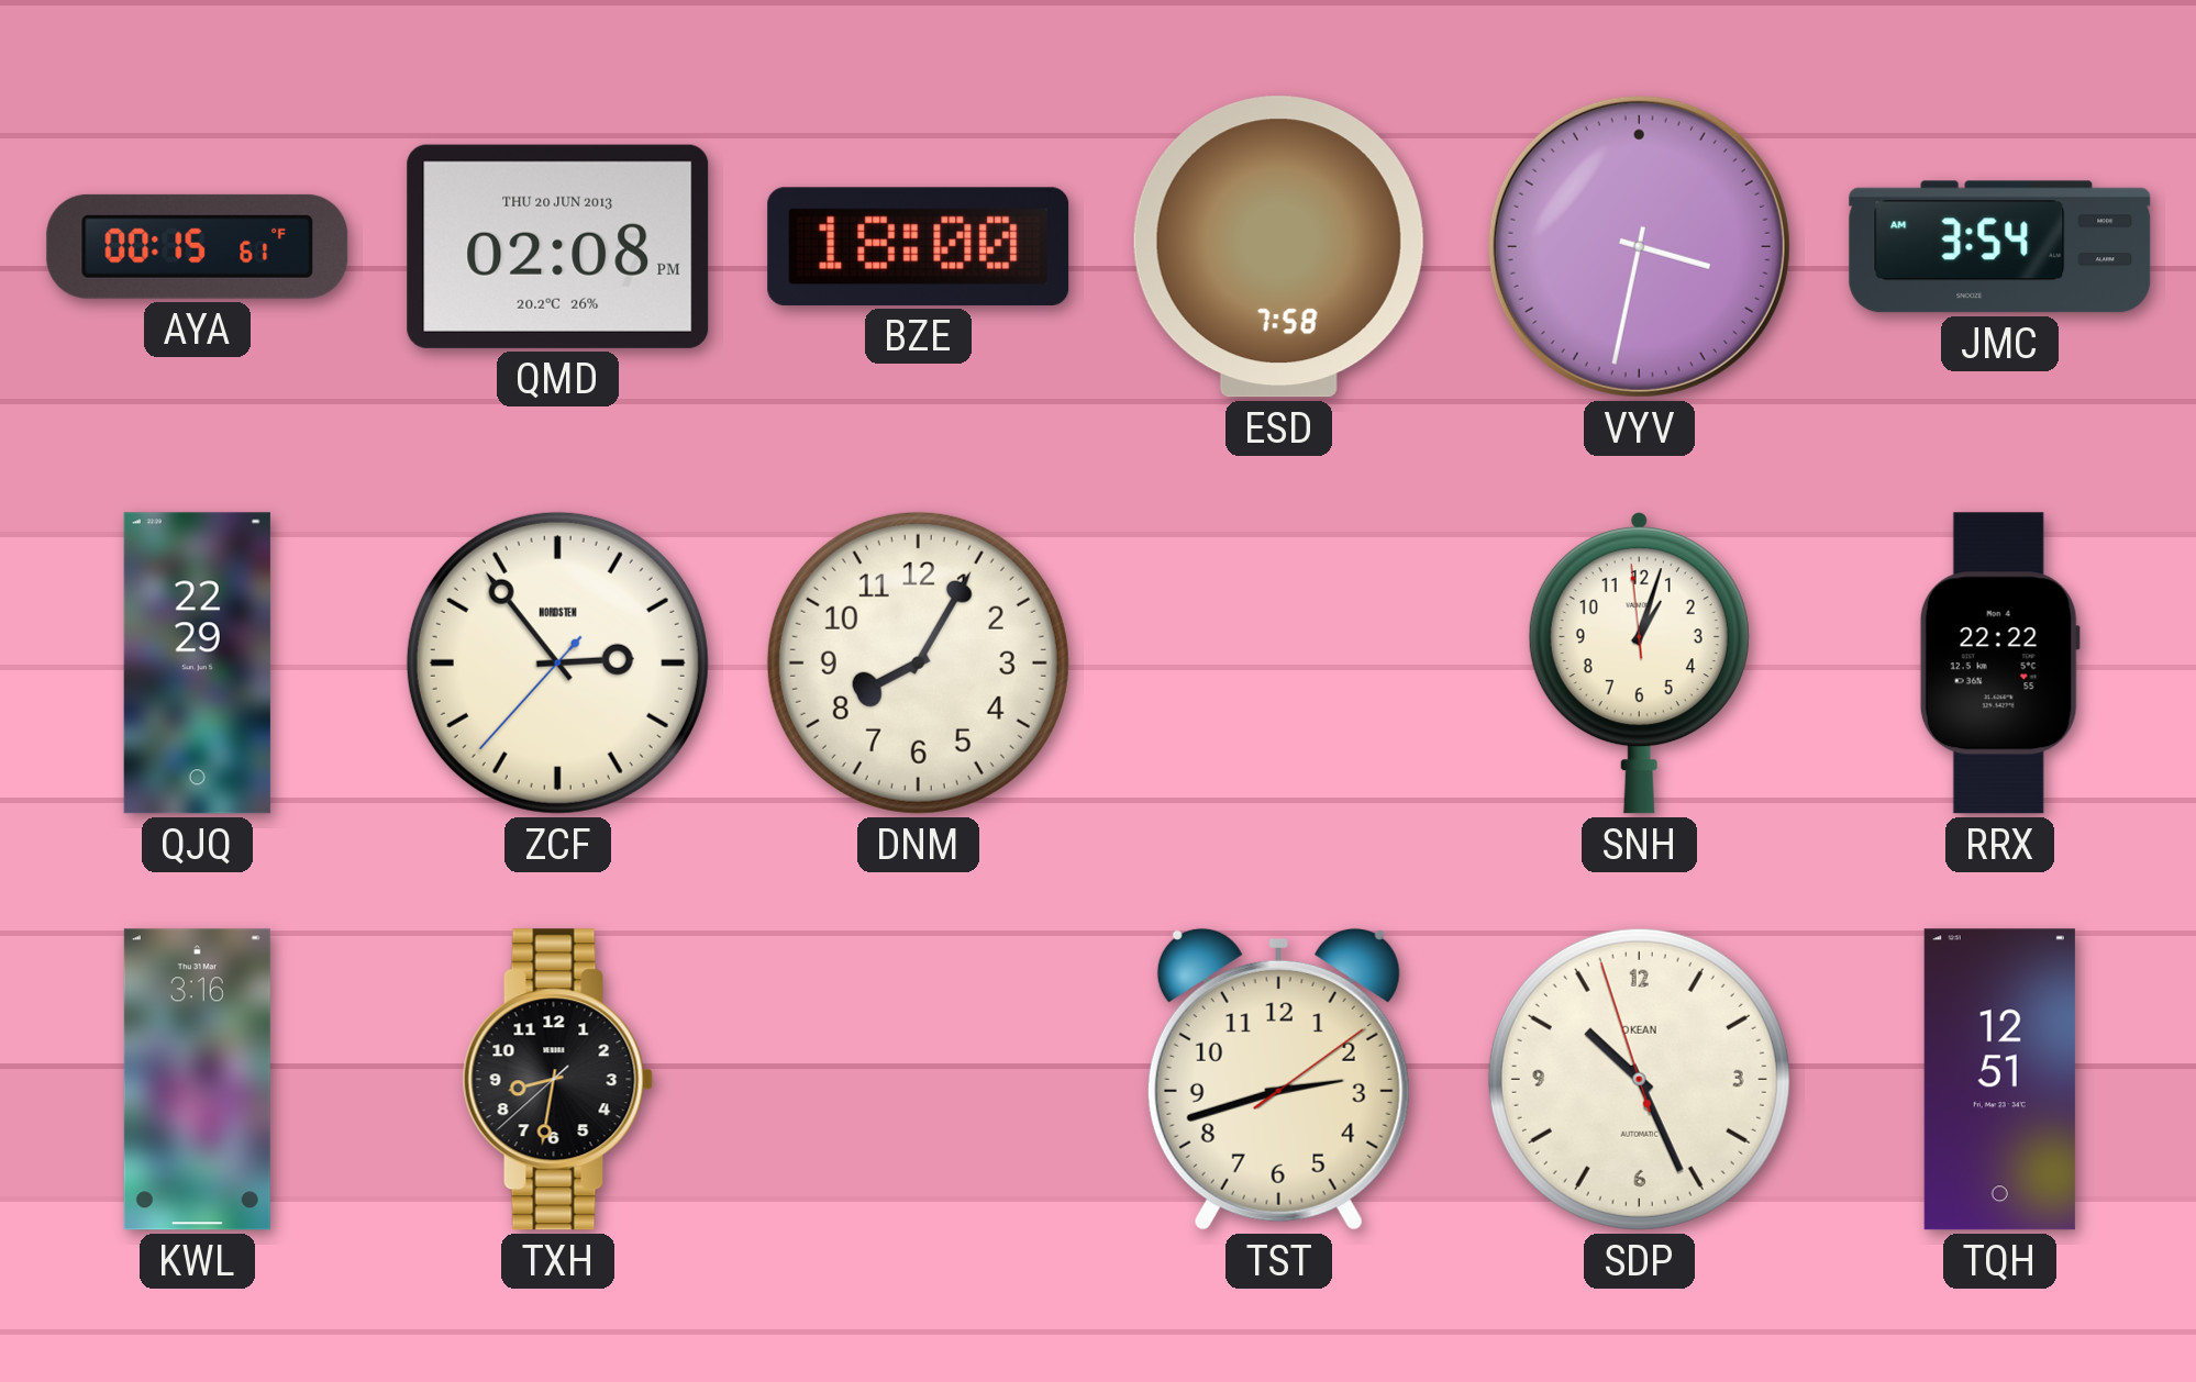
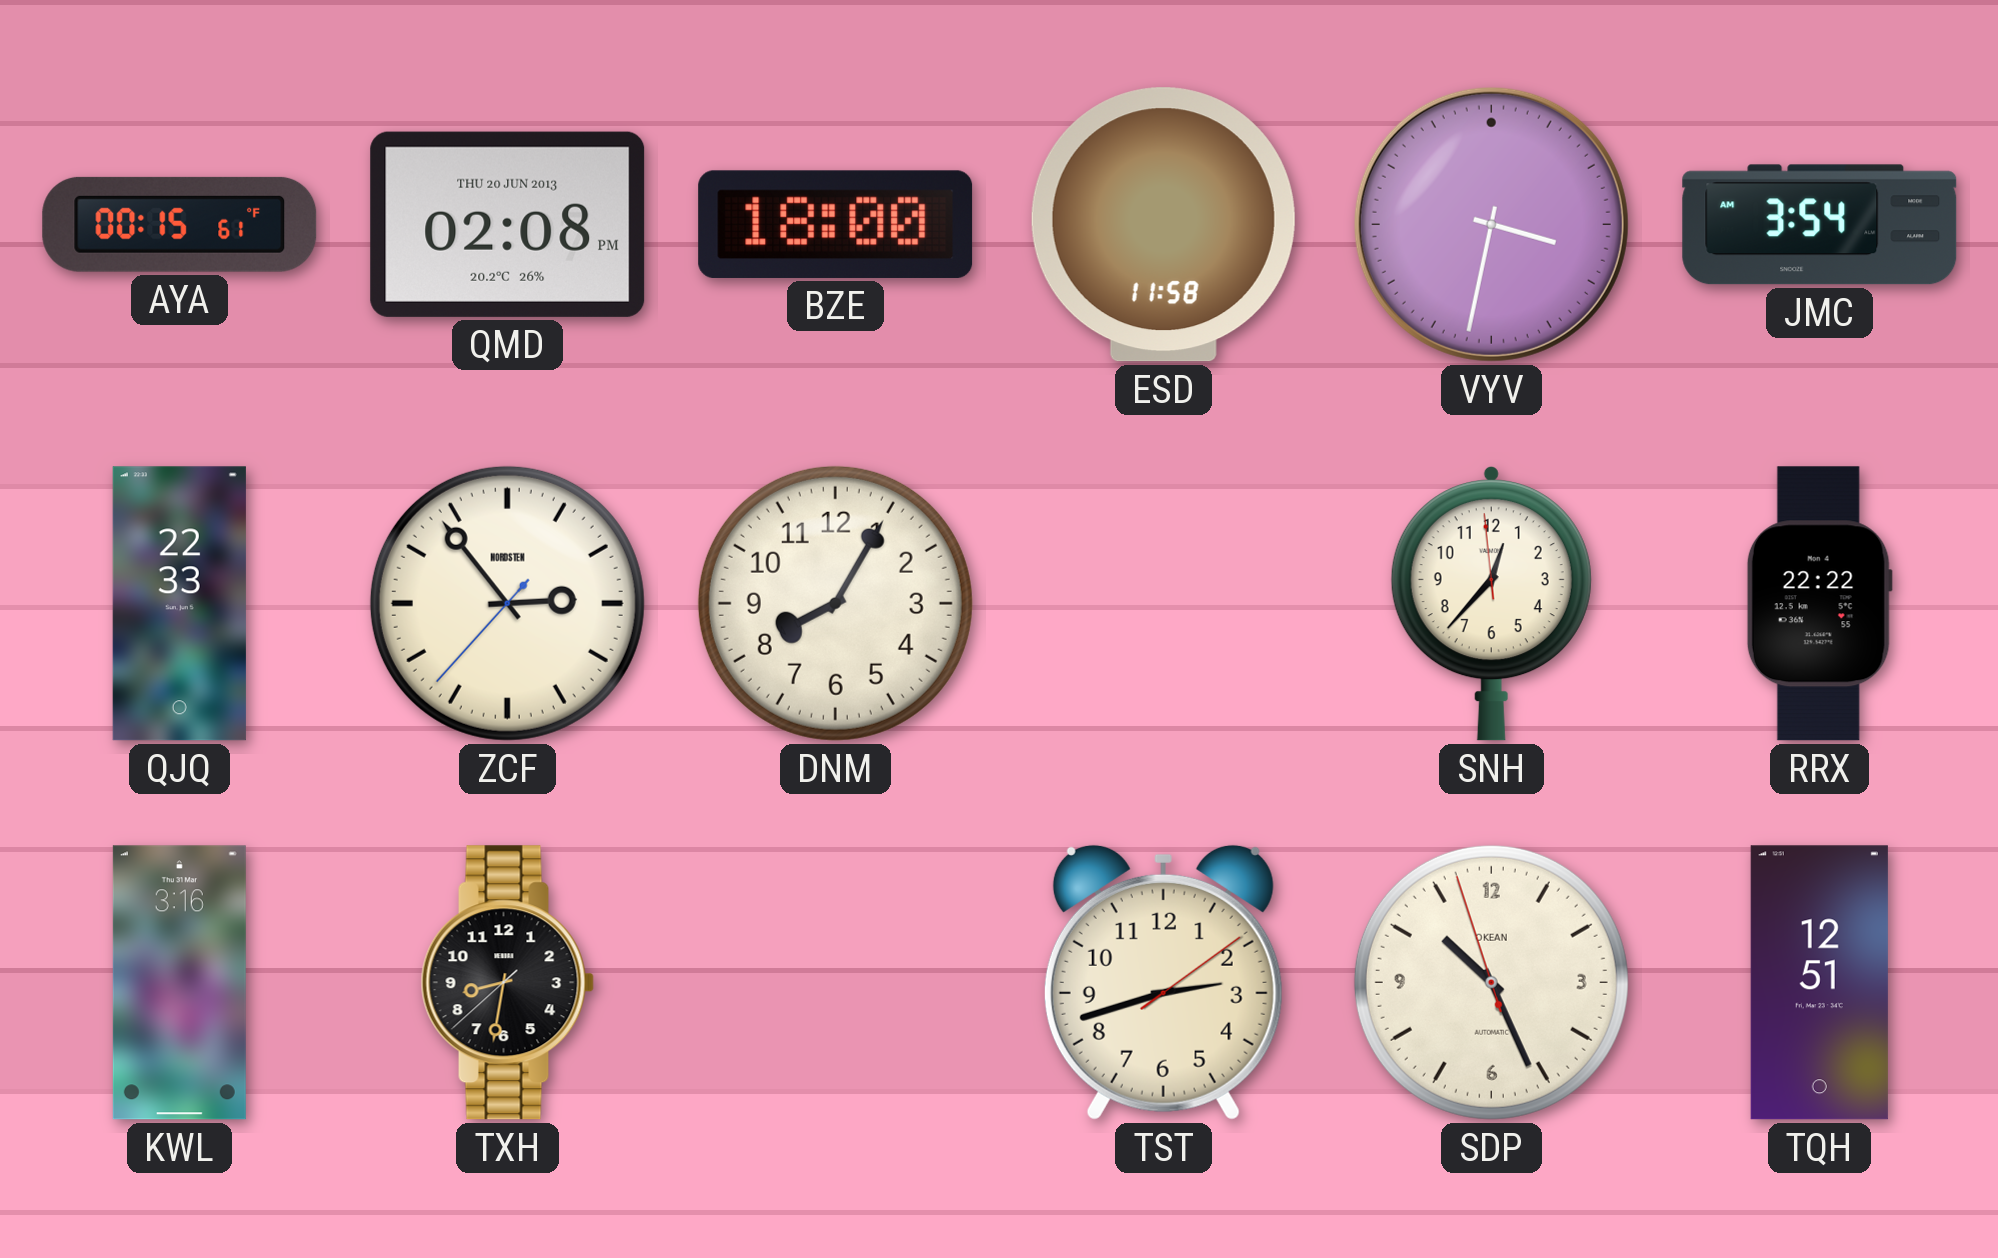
ESD: 7:58 -> 11:58 (1163, 225)
QJQ: 22:29 -> 22:33 (179, 604)
SNH: 1:02 -> 12:36 (1491, 604)
